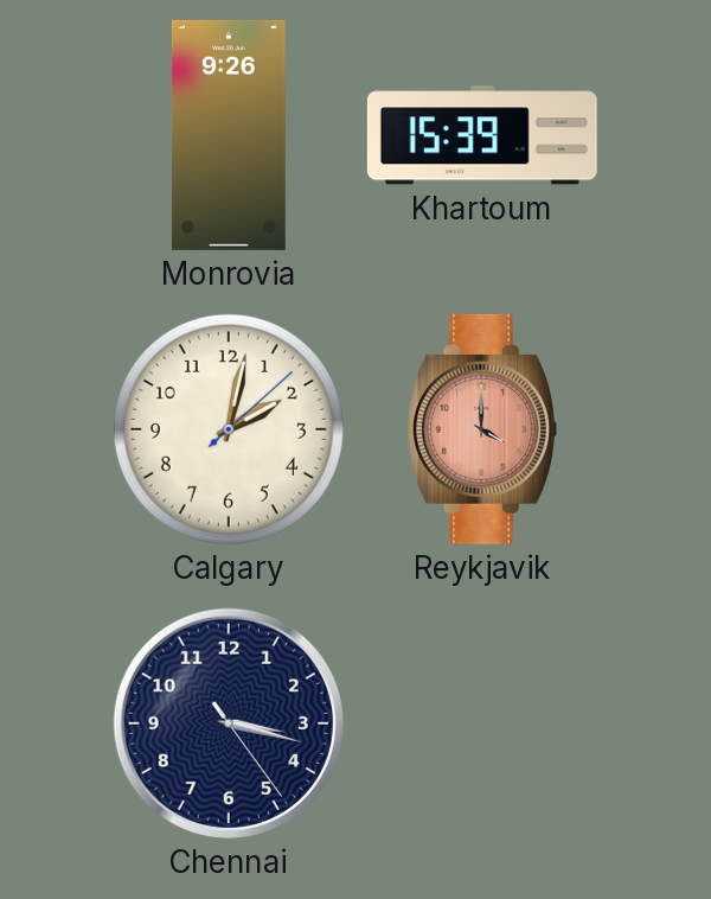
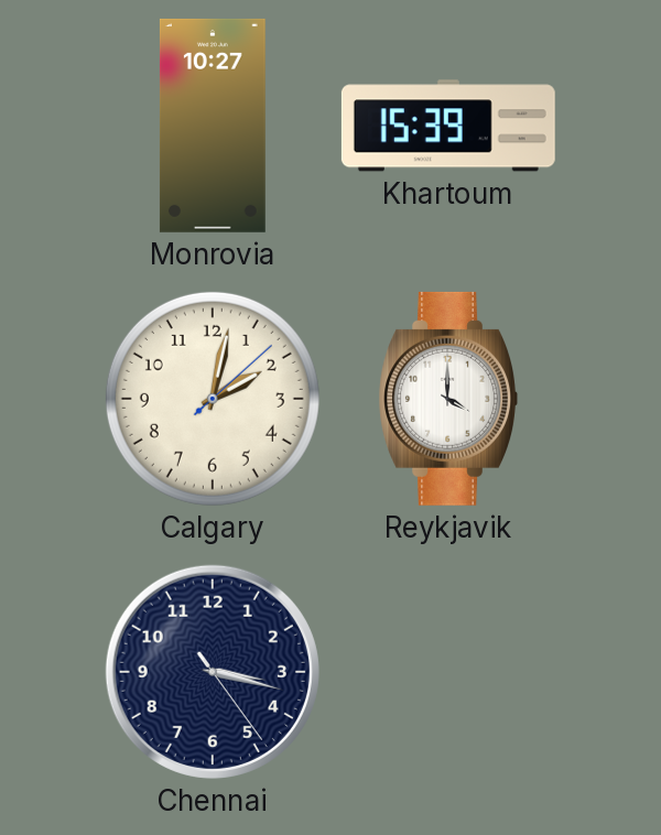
Monrovia: 9:26 -> 10:27 (213, 126)
Reykjavik dial: salmon -> white (447, 399)
